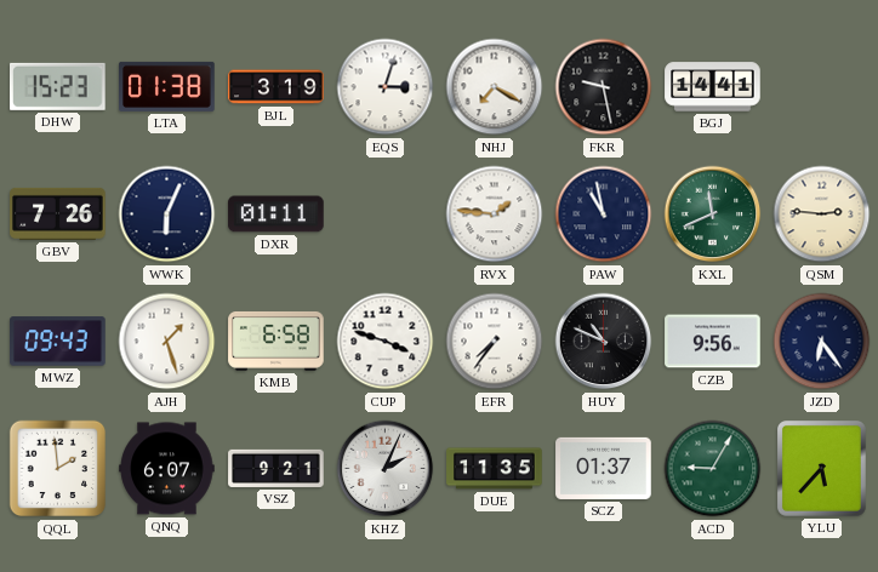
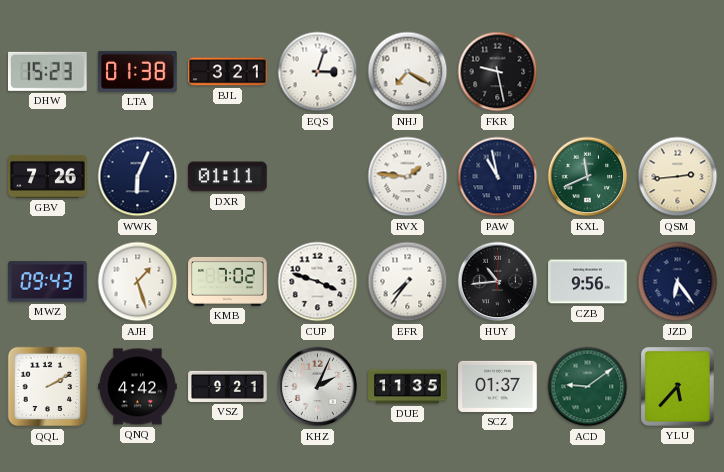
BJL: 3:19 -> 3:21 (228, 72)
BGJ: 14:41 -> none (713, 87)
QSM: 2:46 -> 2:44 (678, 177)
KMB: 6:58 -> 7:02 (228, 281)
HUY: 10:49 -> 10:44 (498, 282)
QQL: 1:59 -> 2:10 (48, 387)
QNQ: 6:07 -> 4:42 (138, 387)
ACD: 9:05 -> 9:09 (588, 387)
